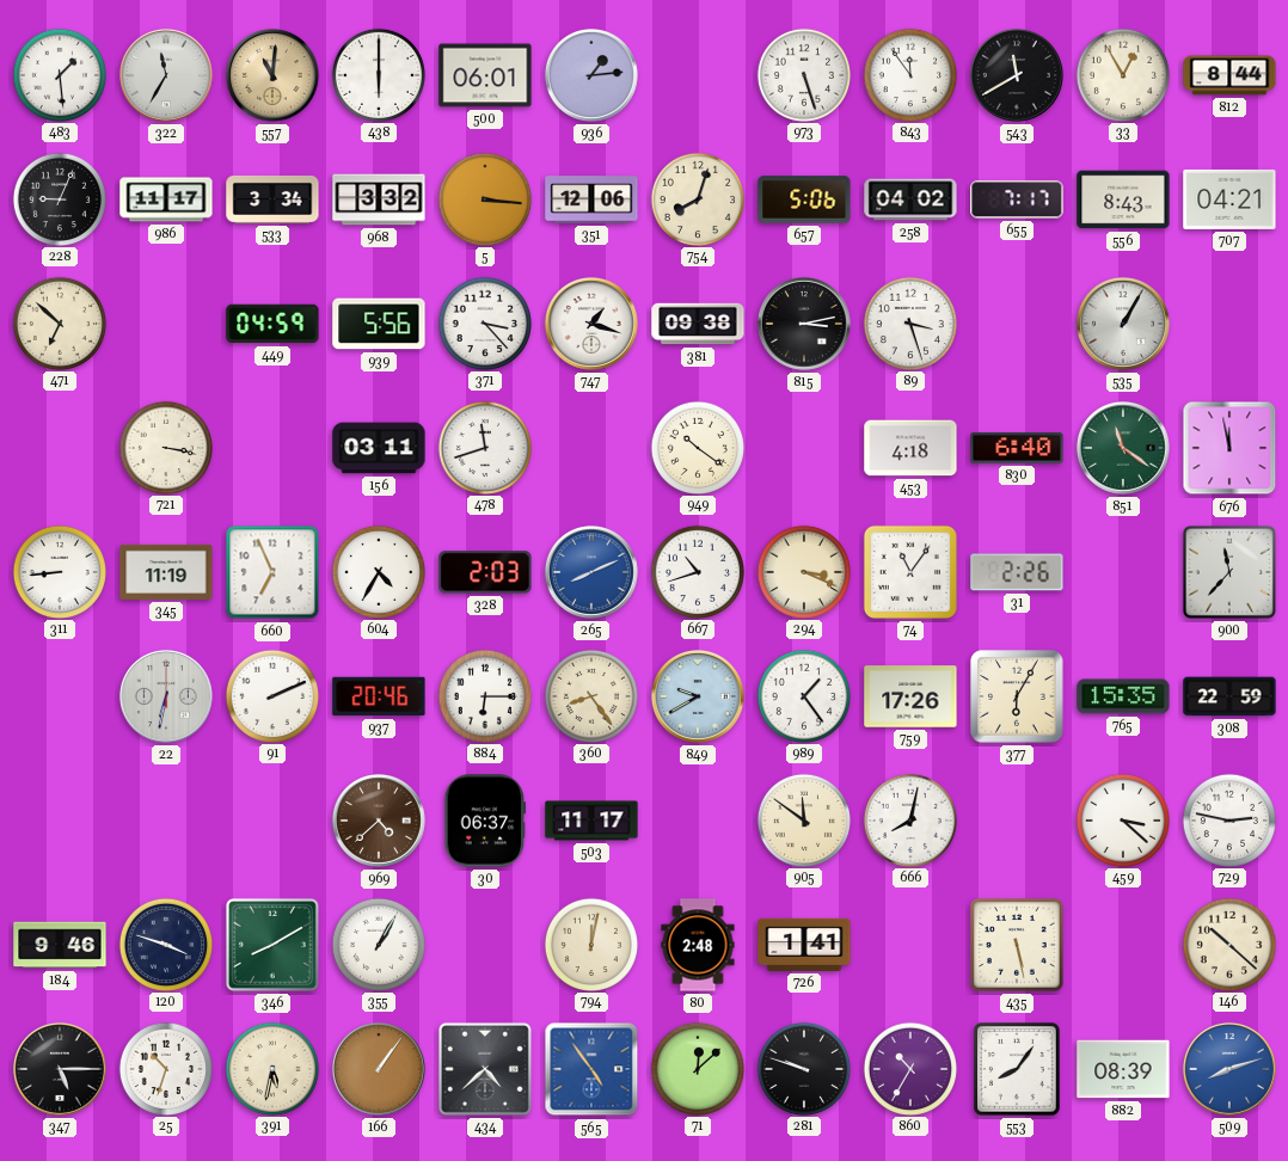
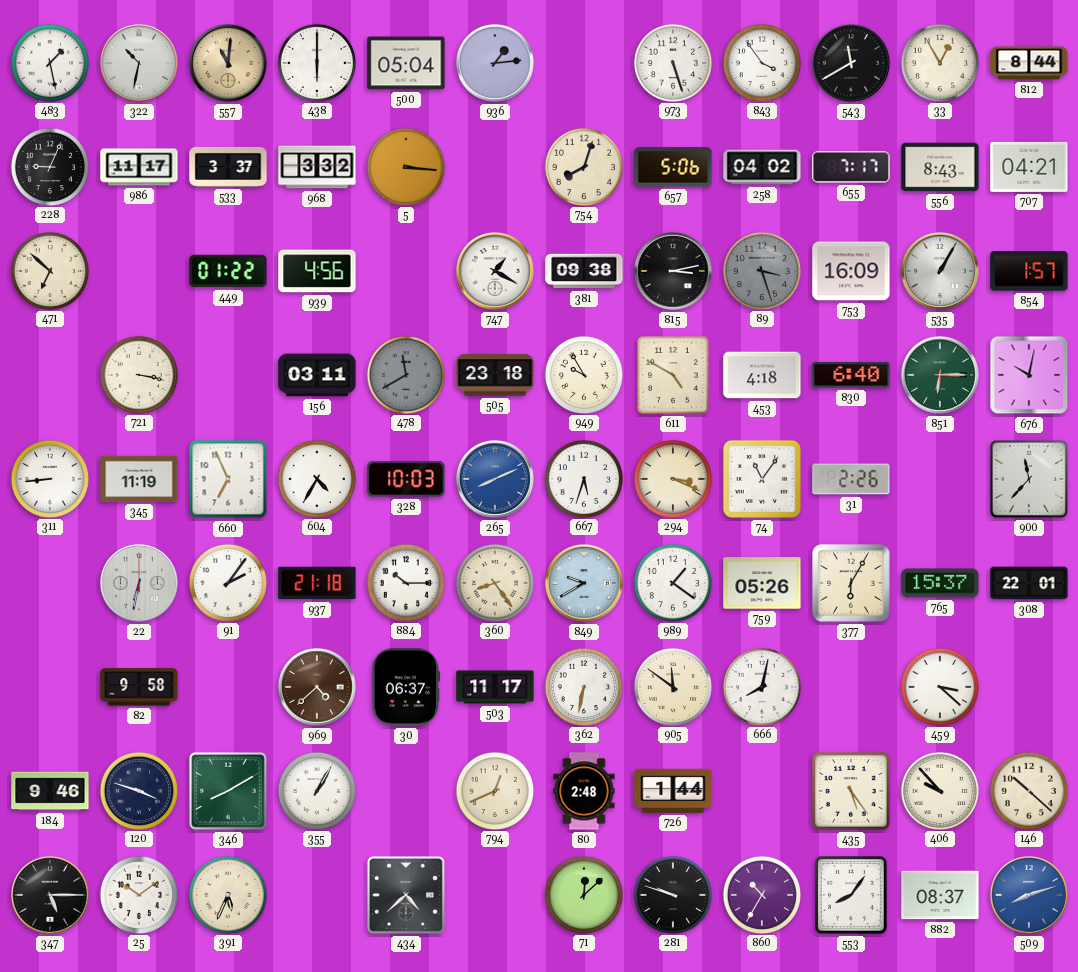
483: 1:29 -> 1:28 (49, 62)
322: 11:35 -> 10:32 (139, 63)
500: 06:01 -> 05:04 (406, 63)
843: 11:54 -> 3:54 (761, 62)
533: 3:34 -> 3:37 (228, 167)
351: 12:06 -> none (591, 199)
449: 04:59 -> 01:22 (228, 271)
939: 5:56 -> 4:56 (317, 271)
371: 3:23 -> none (484, 322)
747: 1:18 -> 1:20 (495, 271)
89 dial: white -> grey (761, 270)
753: none -> 16:09 (851, 271)
854: none -> 1:57 (1029, 271)
478: 11:42 -> 11:40 (405, 374)
478 dial: white -> grey (405, 374)
505: none -> 23:18 (495, 375)
949: 10:21 -> 9:55 (583, 374)
611: none -> 4:50 (673, 375)
851: 11:21 -> 6:15 (940, 375)
676: 11:58 -> 10:02 (1029, 375)
328: 2:03 -> 10:03 (406, 479)
667: 10:42 -> 5:33 (583, 478)
91: 2:11 -> 2:06 (227, 582)
937: 20:46 -> 21:18 (317, 583)
884: 6:15 -> 10:15 (405, 582)
989: 1:24 -> 1:21 (672, 582)
759: 17:26 -> 05:26 (762, 583)
765: 15:35 -> 15:37 (940, 583)
308: 22:59 -> 22:01 (1029, 583)
82: none -> 9:58 (139, 687)
362: none -> 6:32 (583, 686)
729: 2:47 -> none (1228, 819)
794: 12:02 -> 12:41 (494, 790)
726: 1:41 -> 1:44 (673, 791)
435: 5:28 -> 5:24 (852, 792)
406: none -> 9:53 (939, 790)
25: 10:33 -> 10:09 (138, 894)
391: 5:32 -> 5:34 (227, 894)
166: 1:06 -> none (379, 1069)
565: 4:54 -> none (591, 1069)
882: 08:39 -> 08:37 (940, 895)
